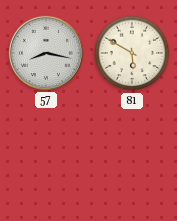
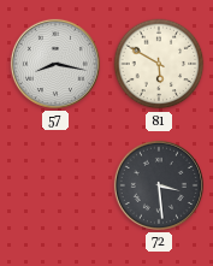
72: none -> 3:29 (159, 185)
